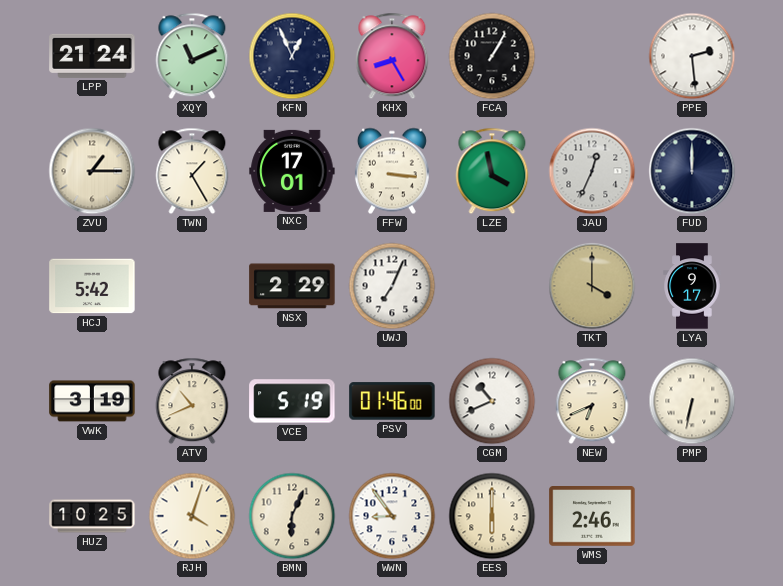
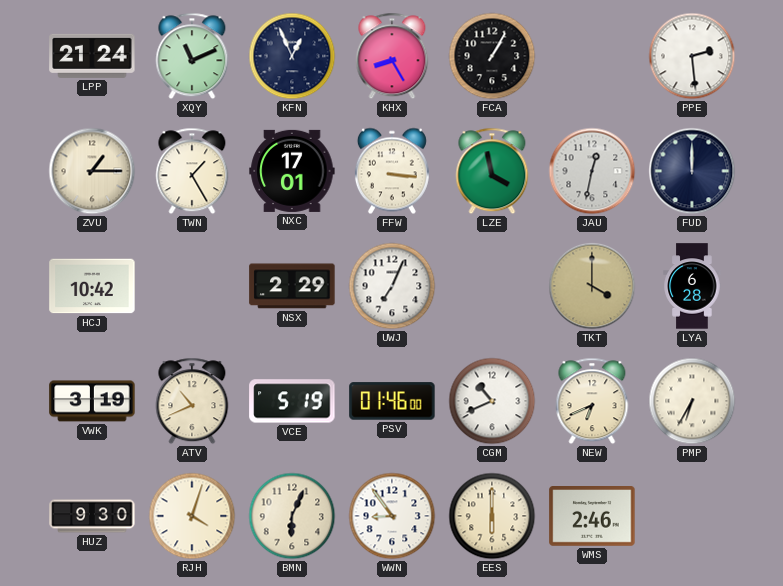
JAU: 12:34 -> 12:32 (592, 171)
HCJ: 5:42 -> 10:42 (92, 286)
LYA: 9:17 -> 6:28 (692, 286)
PMP: 6:32 -> 6:35 (692, 401)
HUZ: 10:25 -> 9:30 (92, 516)
